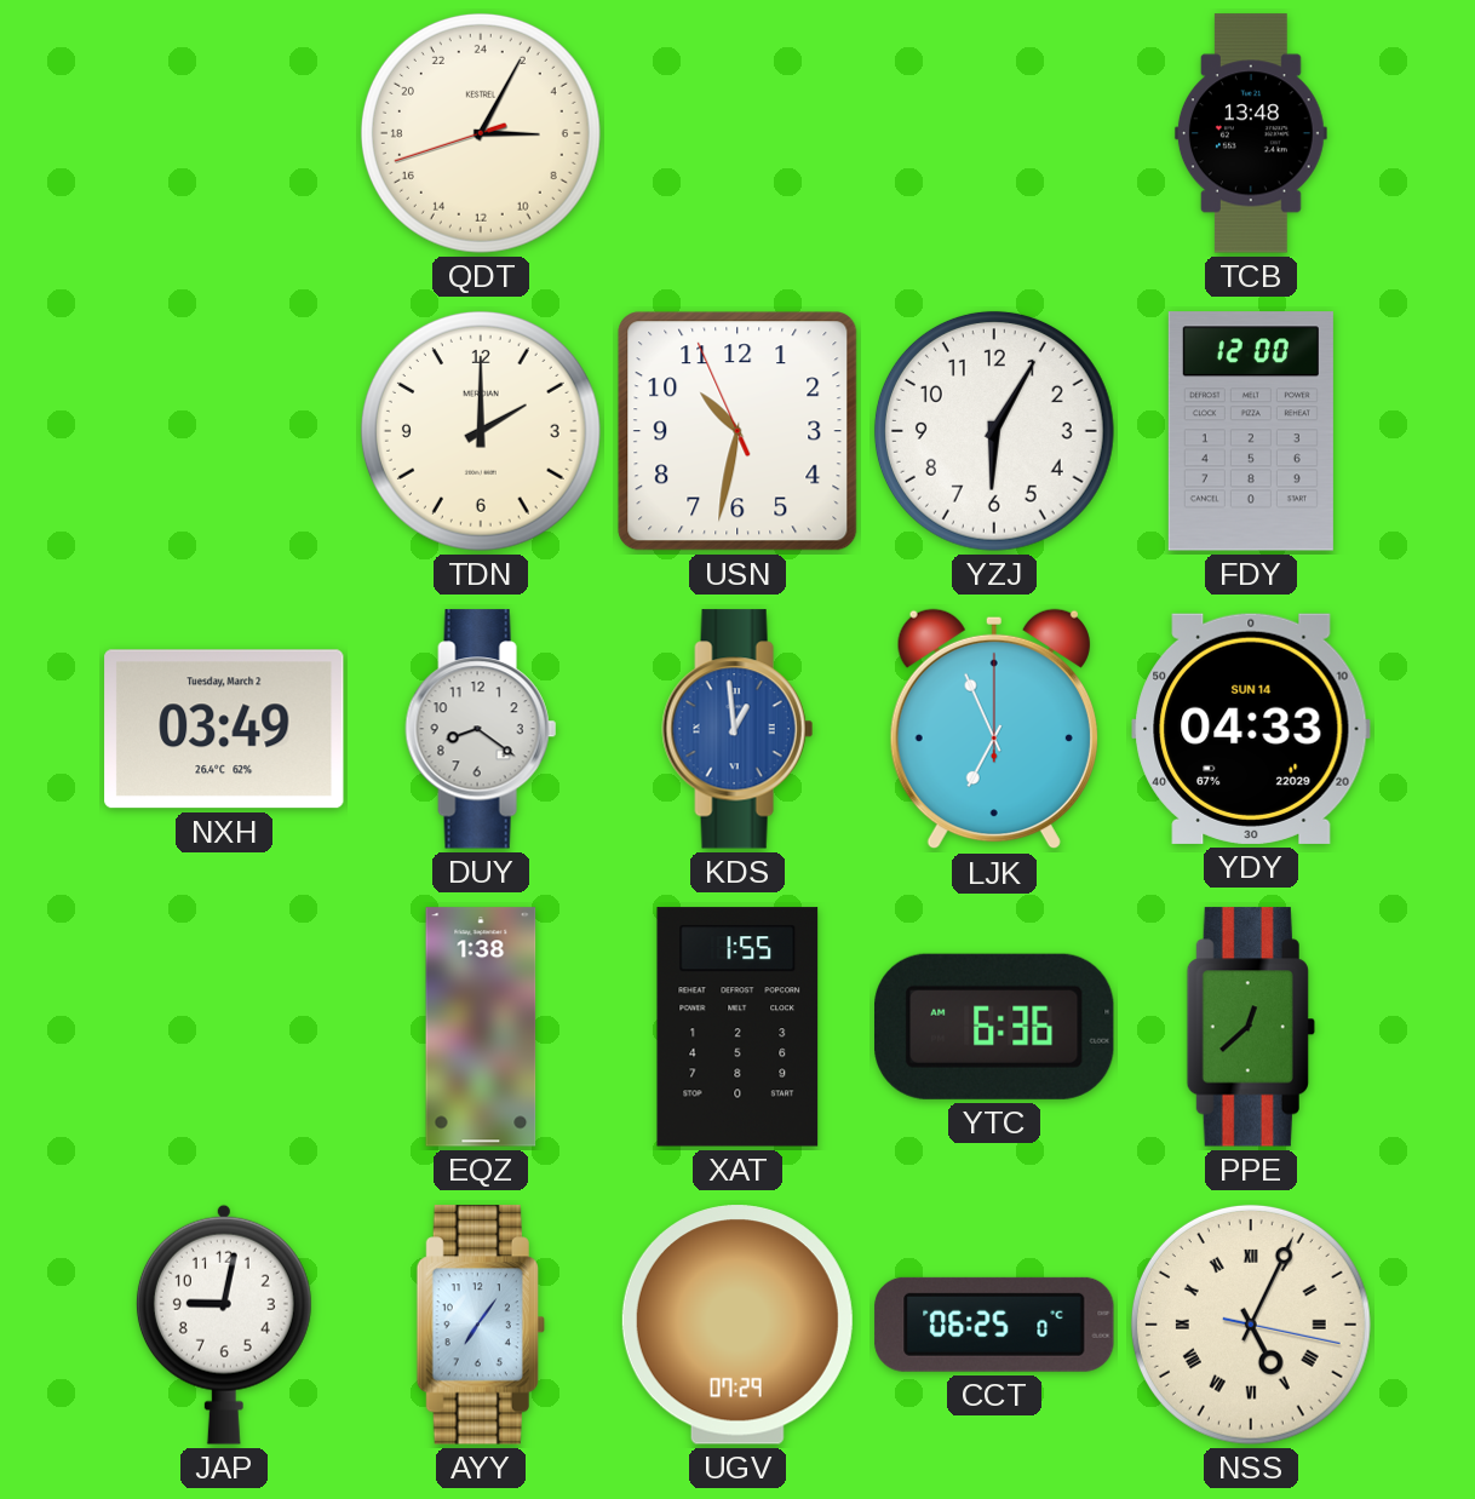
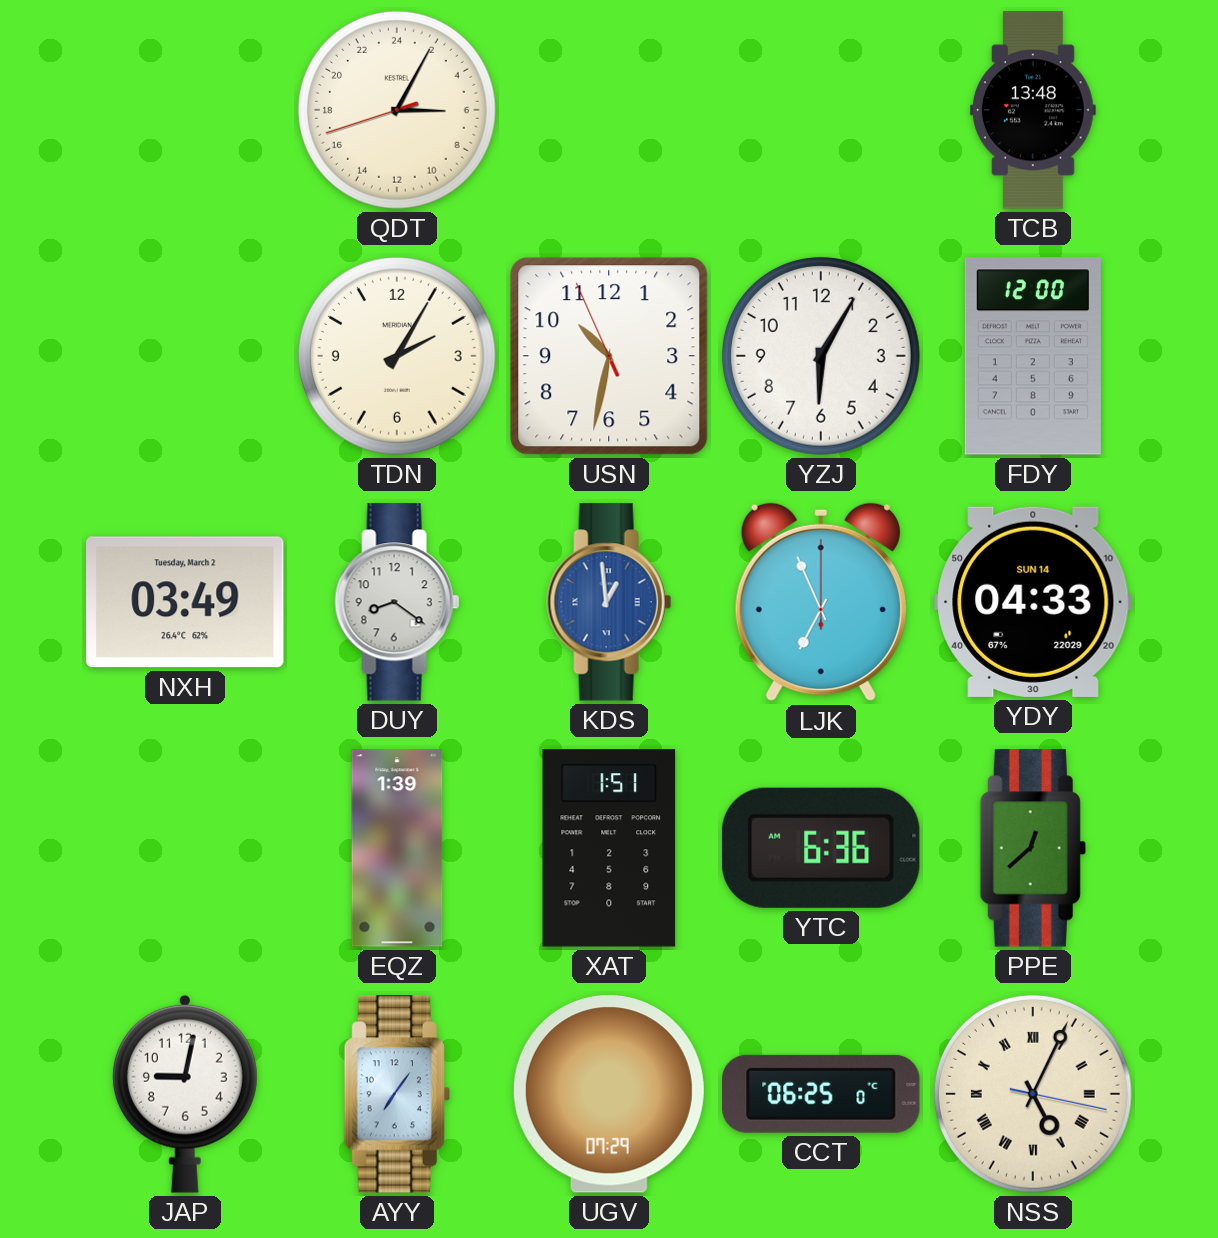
TDN: 2:00 -> 2:05 (397, 356)
EQZ: 1:38 -> 1:39 (397, 848)
XAT: 1:55 -> 1:51 (609, 848)
